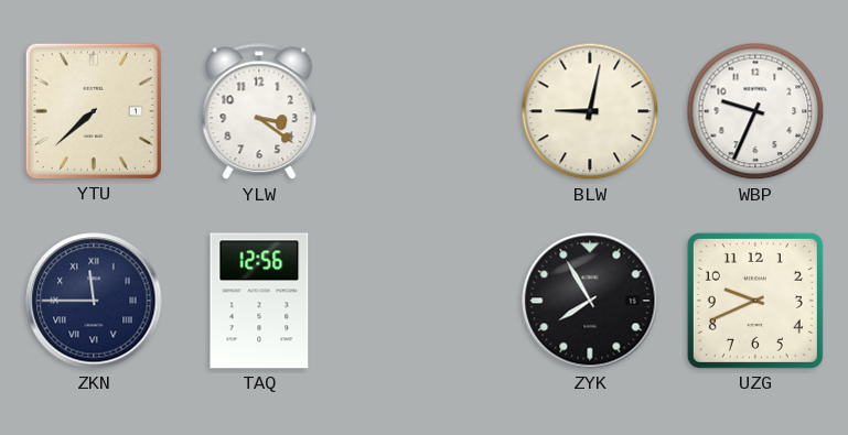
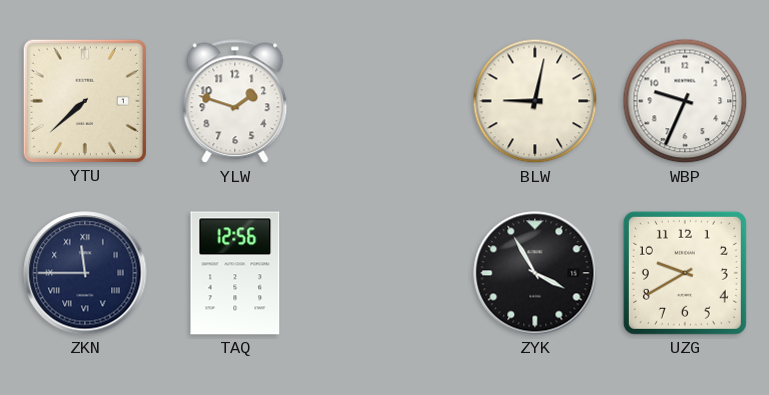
YLW: 3:21 -> 1:48 (235, 101)
ZYK: 7:55 -> 3:55 (535, 273)
UZG: 9:41 -> 9:40 (685, 273)
